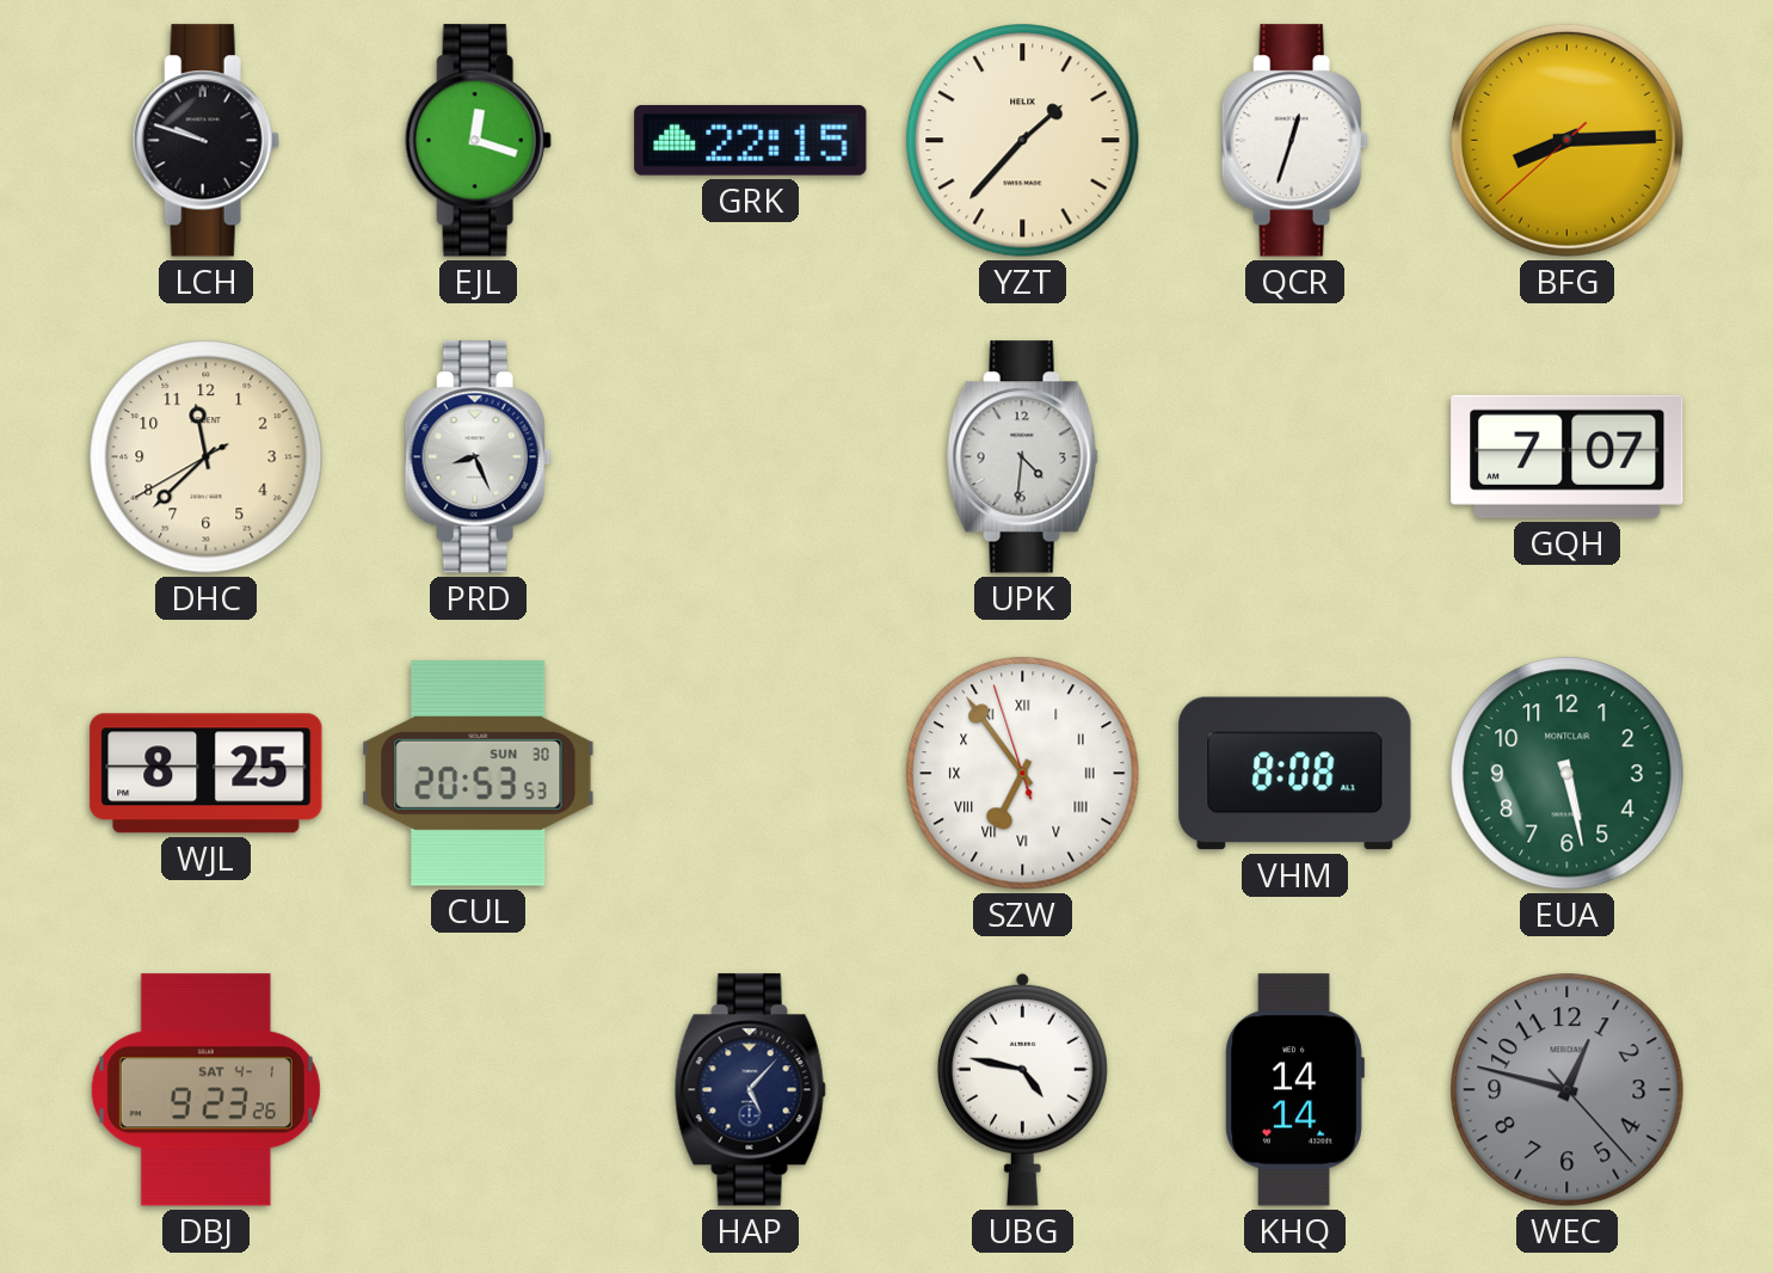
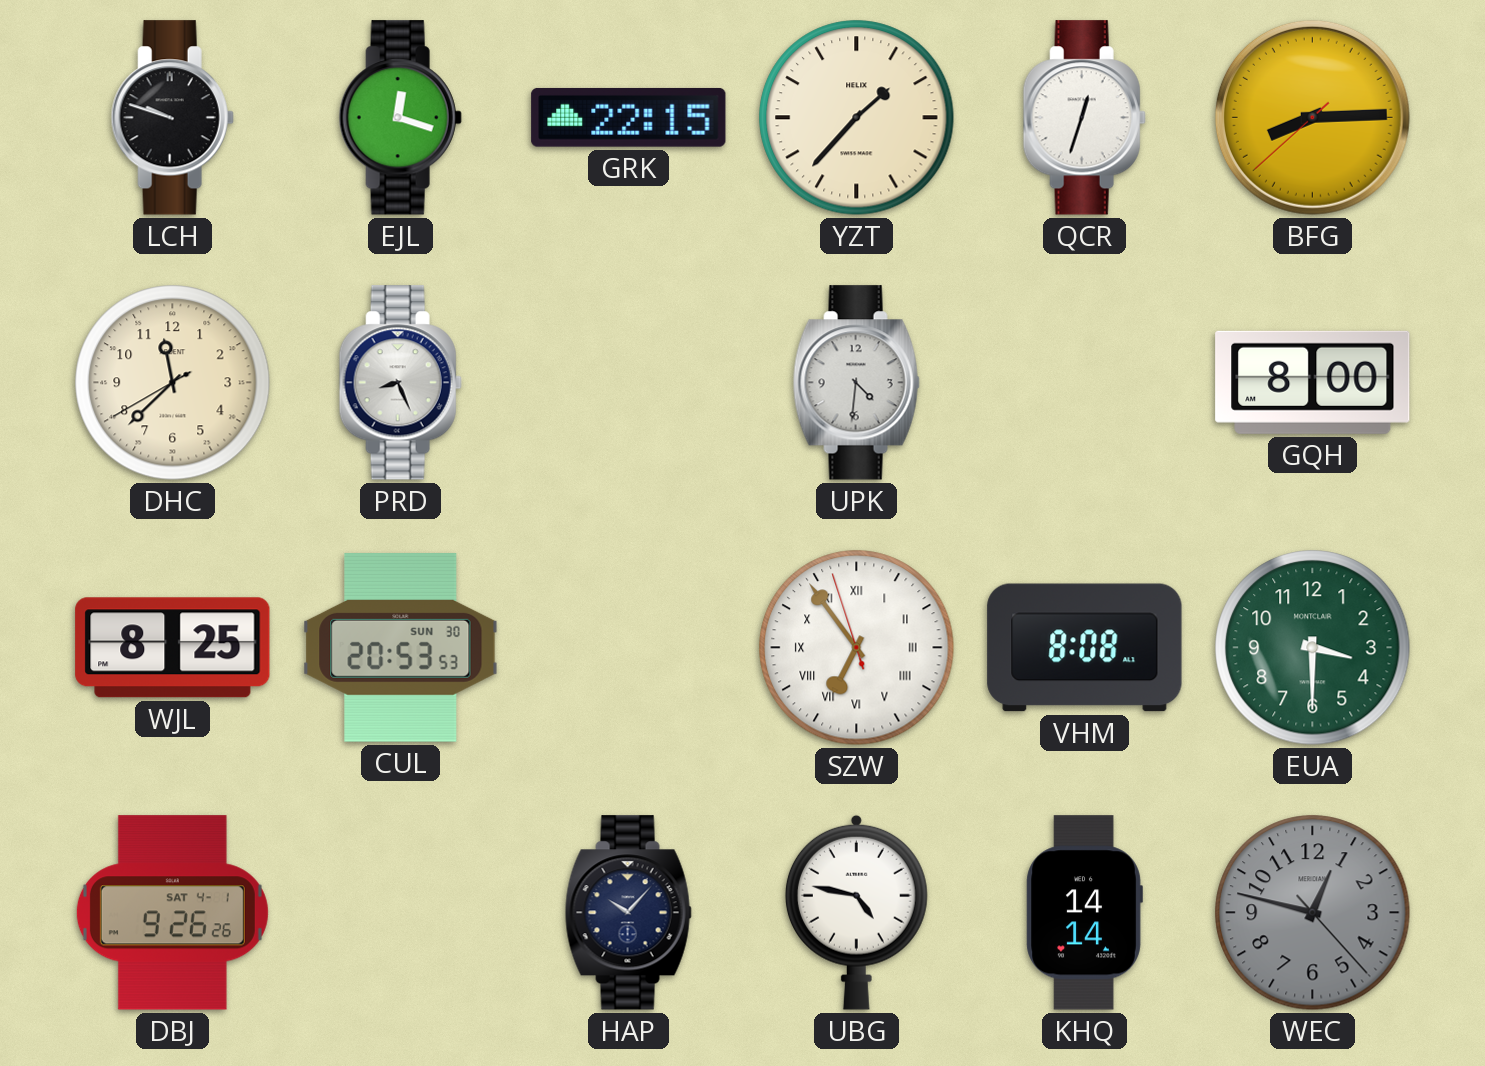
GQH: 7:07 -> 8:00 (1313, 382)
EUA: 5:28 -> 3:30 (1313, 648)
DBJ: 9:23 -> 9:26 (172, 913)
HAP: 5:07 -> 10:07 (628, 913)
